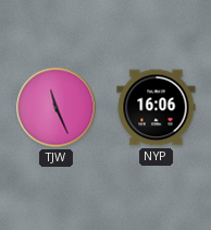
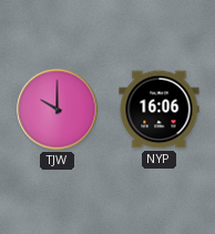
TJW: 11:26 -> 10:00 (58, 110)
